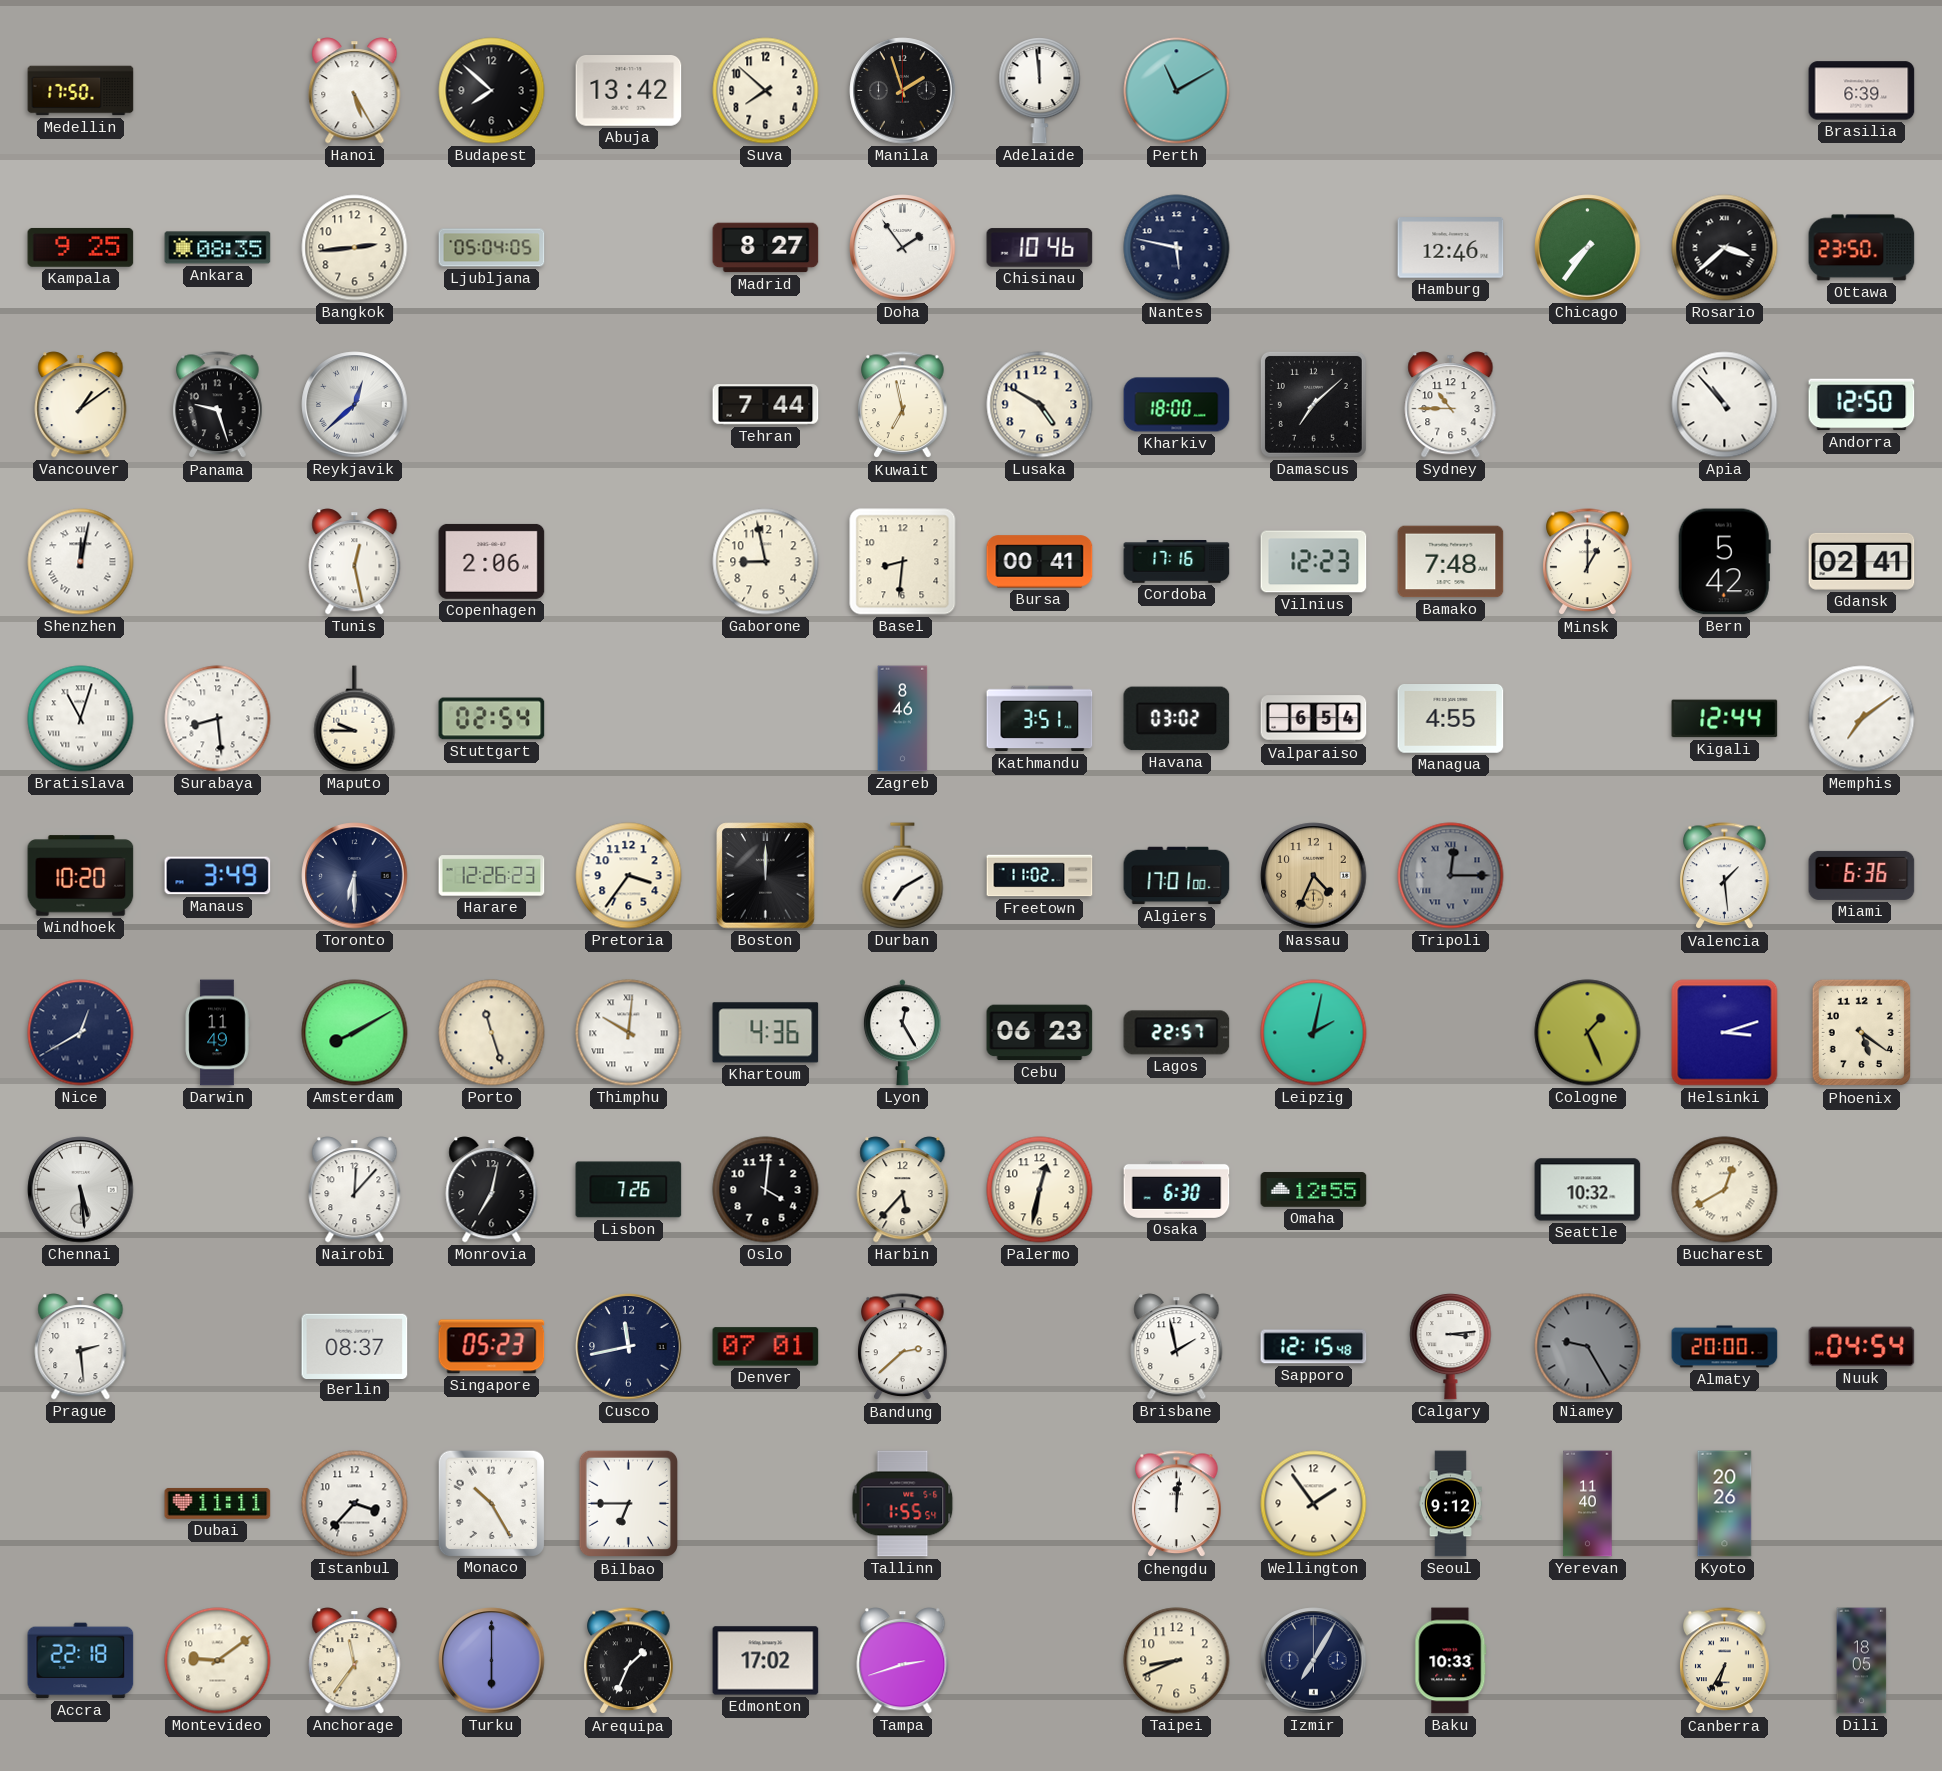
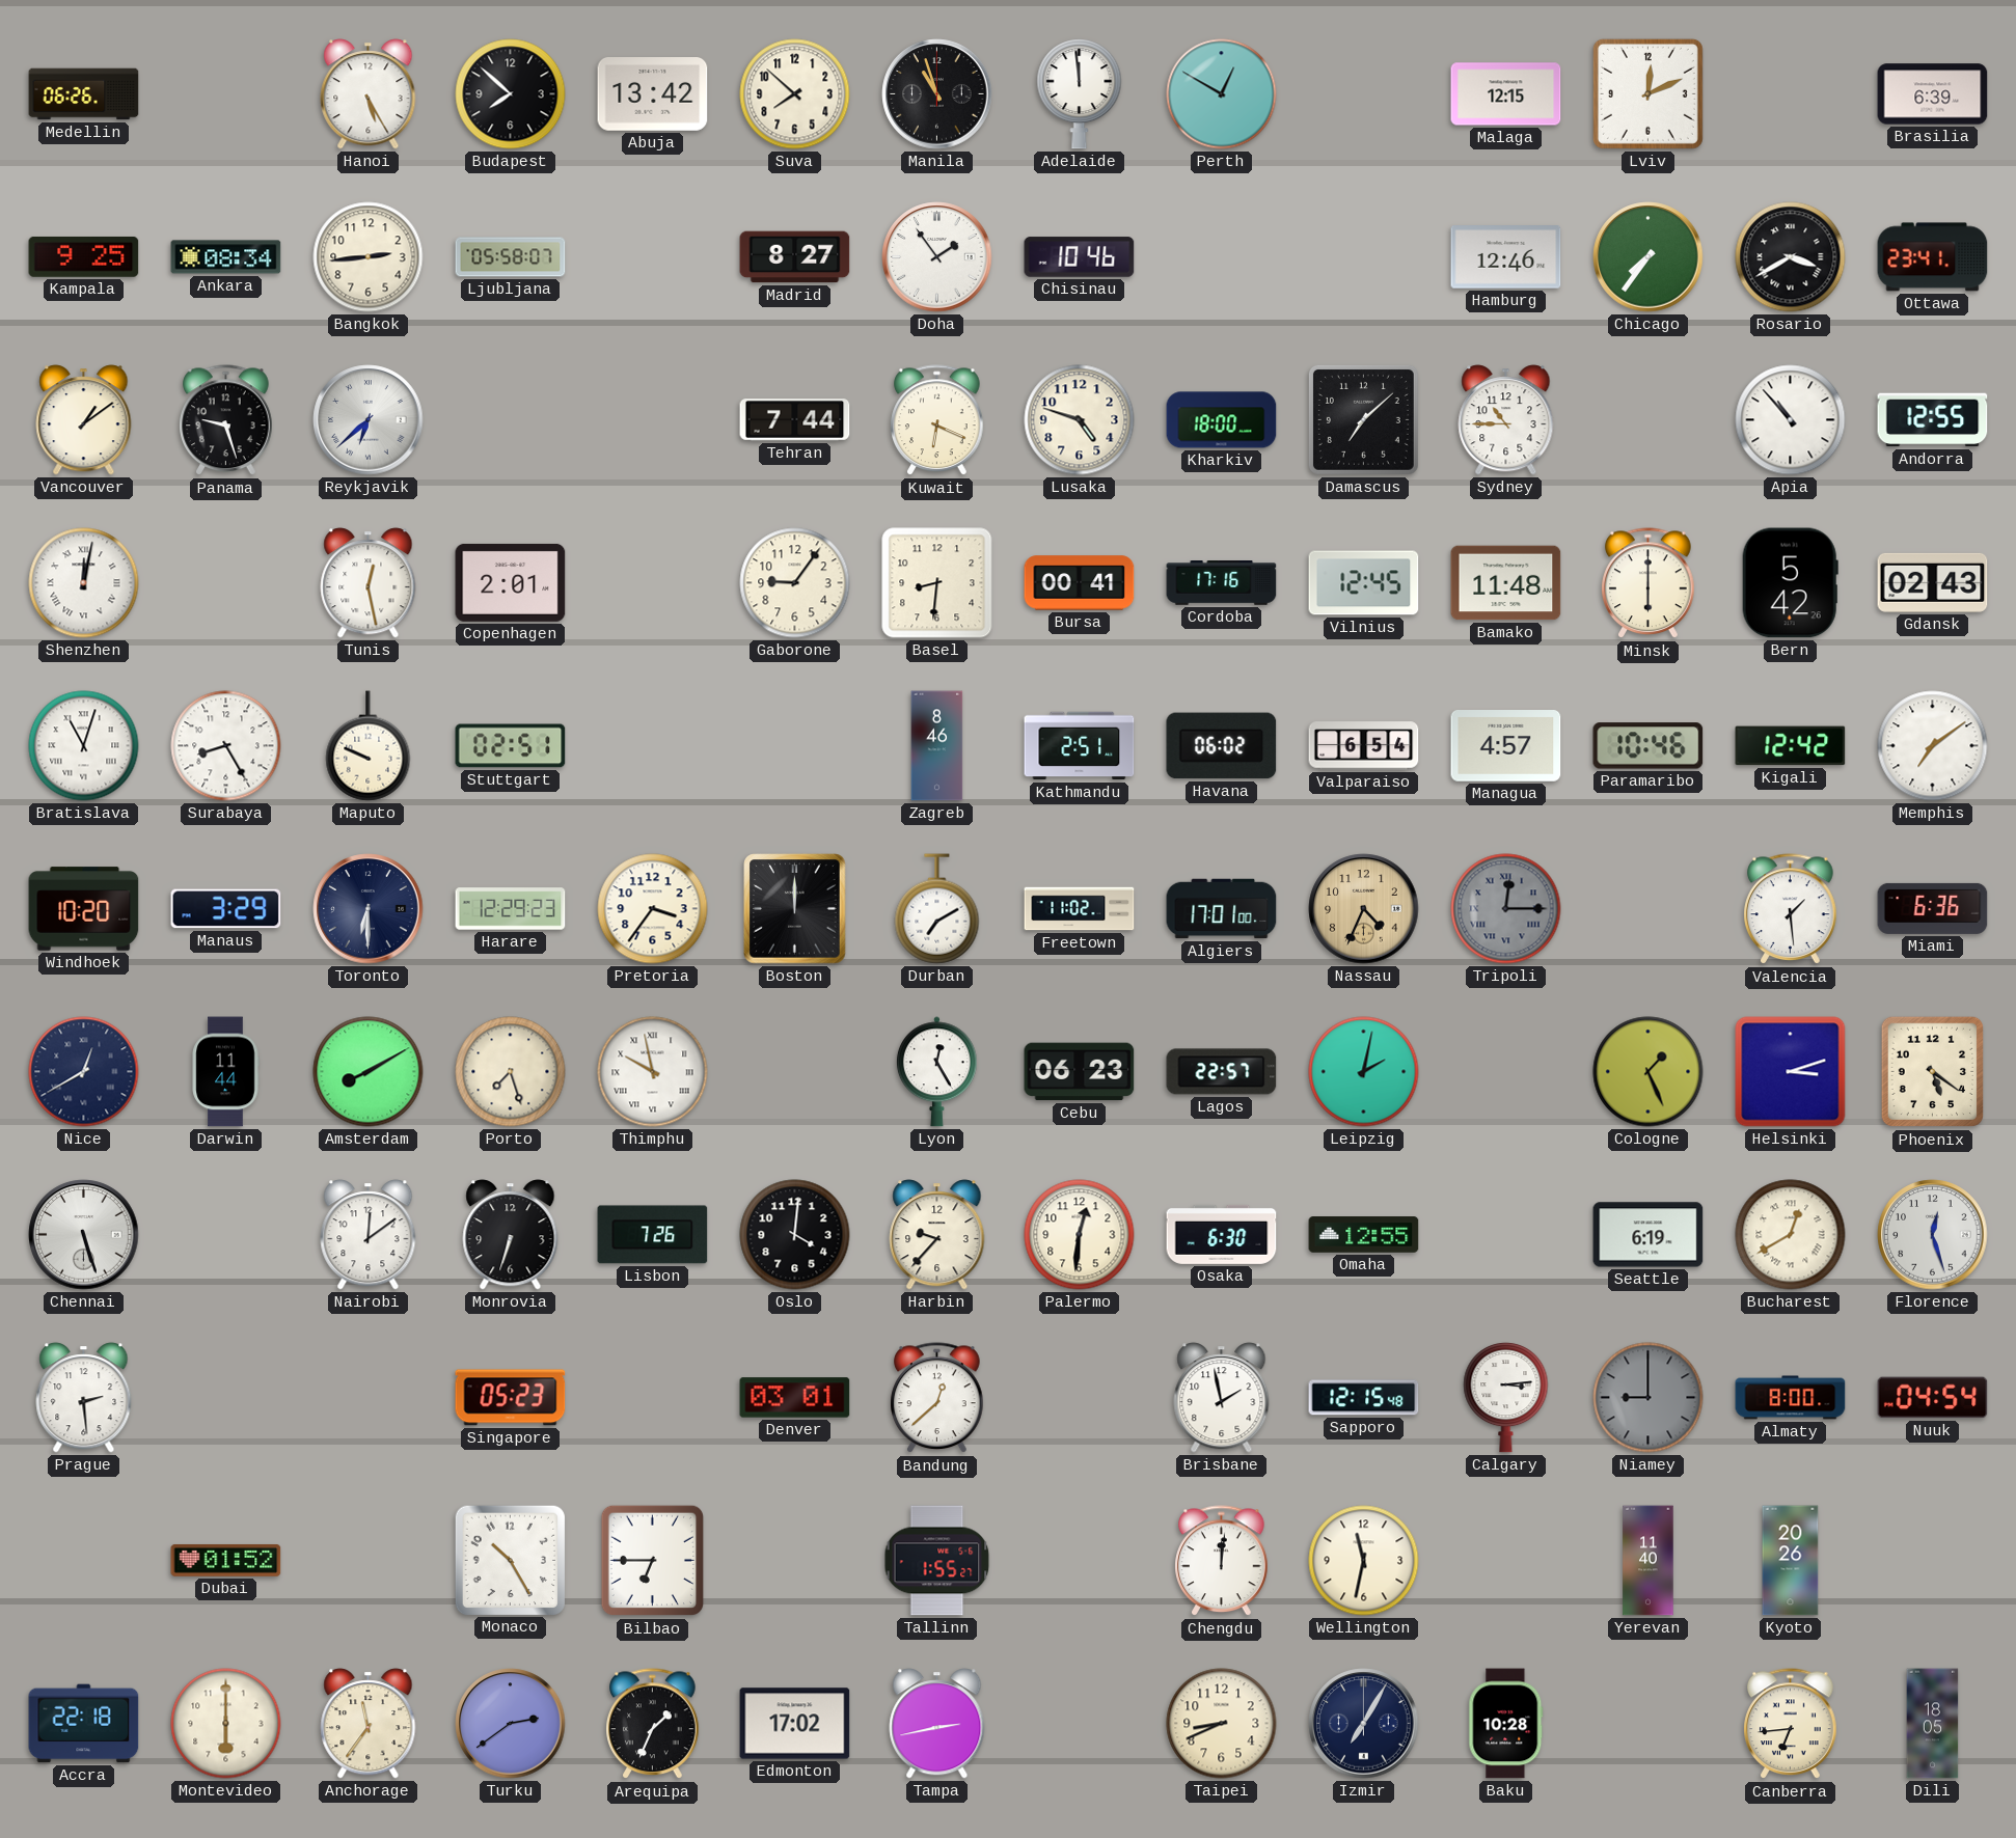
Medellin: 17:50 -> 06:26 (84, 94)
Manila: 1:57 -> 10:57 (937, 94)
Perth: 11:10 -> 12:50 (1222, 94)
Malaga: none -> 12:15 (1506, 94)
Lviv: none -> 12:11 (1647, 93)
Ankara: 08:35 -> 08:34 (226, 257)
Ljubljana: 05:04 -> 05:58 (511, 257)
Nantes: 5:47 -> none (1177, 248)
Rosario: 3:38 -> 3:40 (1791, 257)
Ottawa: 23:50 -> 23:41 (1933, 257)
Reykjavik: 12:38 -> 6:38 (369, 420)
Kuwait: 6:58 -> 6:19 (937, 420)
Lusaka: 4:50 -> 4:48 (1080, 420)
Andorra: 12:50 -> 12:55 (1933, 420)
Copenhagen: 2:06 -> 2:01 (511, 582)
Gaborone: 8:58 -> 9:06 (795, 583)
Vilnius: 12:23 -> 12:45 (1364, 583)
Bamako: 7:48 -> 11:48 (1506, 583)
Minsk: 1:00 -> 6:00 (1649, 583)
Gdansk: 02:41 -> 02:43 (1933, 582)
Surabaya: 8:29 -> 8:25 (226, 746)
Maputo: 9:45 -> 9:49 (369, 746)
Stuttgart: 02:54 -> 02:51 (511, 746)
Kathmandu: 3:51 -> 2:51 (1080, 746)
Havana: 03:02 -> 06:02 (1222, 746)
Managua: 4:55 -> 4:57 (1506, 746)
Paramaribo: none -> 10:46 (1649, 746)
Kigali: 12:44 -> 12:42 (1791, 746)
Manaus: 3:49 -> 3:29 (226, 909)
Harare: 12:26 -> 12:29 (511, 909)
Darwin: 11:49 -> 11:44 (225, 1072)
Porto: 11:27 -> 7:27 (511, 1072)
Thimphu: 10:01 -> 9:58 (653, 1072)
Khartoum: 4:36 -> none (766, 1033)
Chennai: 5:29 -> 5:27 (84, 1235)
Nairobi: 12:07 -> 12:09 (369, 1235)
Monrovia: 7:02 -> 6:33 (511, 1235)
Harbin: 5:37 -> 9:37 (937, 1235)
Palermo: 12:32 -> 12:31 (1080, 1235)
Seattle: 10:32 -> 6:19 (1649, 1235)
Florence: none -> 12:27 (1933, 1235)
Berlin: 08:37 -> none (355, 1346)
Cusco: 11:43 -> none (629, 1347)
Denver: 07:01 -> 03:01 (795, 1398)
Bandung: 2:38 -> 12:38 (937, 1398)
Niamey: 9:25 -> 9:00 (1649, 1398)
Almaty: 20:00 -> 8:00 (1791, 1398)
Dubai: 11:11 -> 01:52 (226, 1560)
Istanbul: 3:37 -> none (355, 1504)
Tallinn: 1:55:54 -> 1:55:27 (937, 1561)
Wellington: 1:54 -> 11:32 (1364, 1561)
Seoul: 9:12 -> none (1450, 1504)
Montevideo: 9:09 -> 6:00 (226, 1724)
Turku: 6:00 -> 2:39 (511, 1724)
Tampa: 2:42 -> 2:43 (937, 1724)
Baku: 10:33 -> 10:28 (1506, 1724)
Canberra: 6:35 -> 6:44 (1791, 1724)
